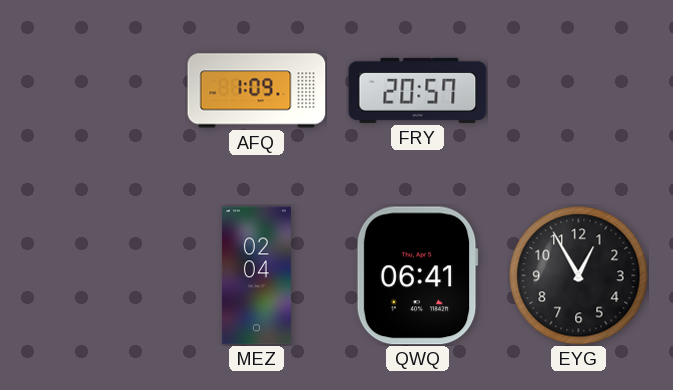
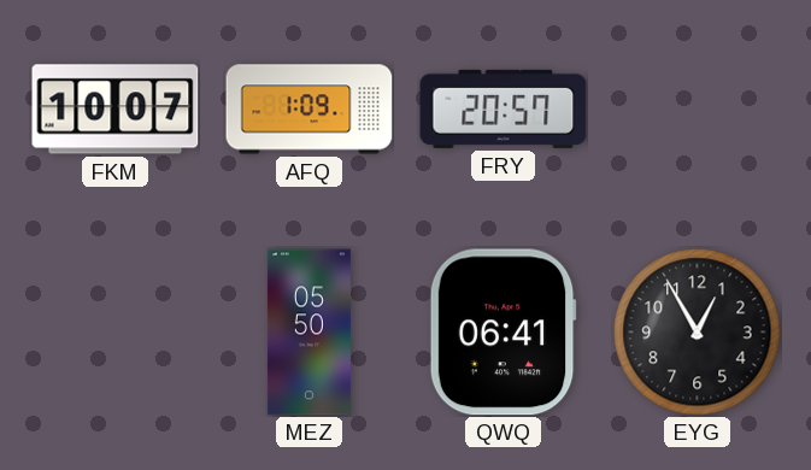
FKM: none -> 10:07 (116, 110)
MEZ: 02:04 -> 05:50 (308, 333)
